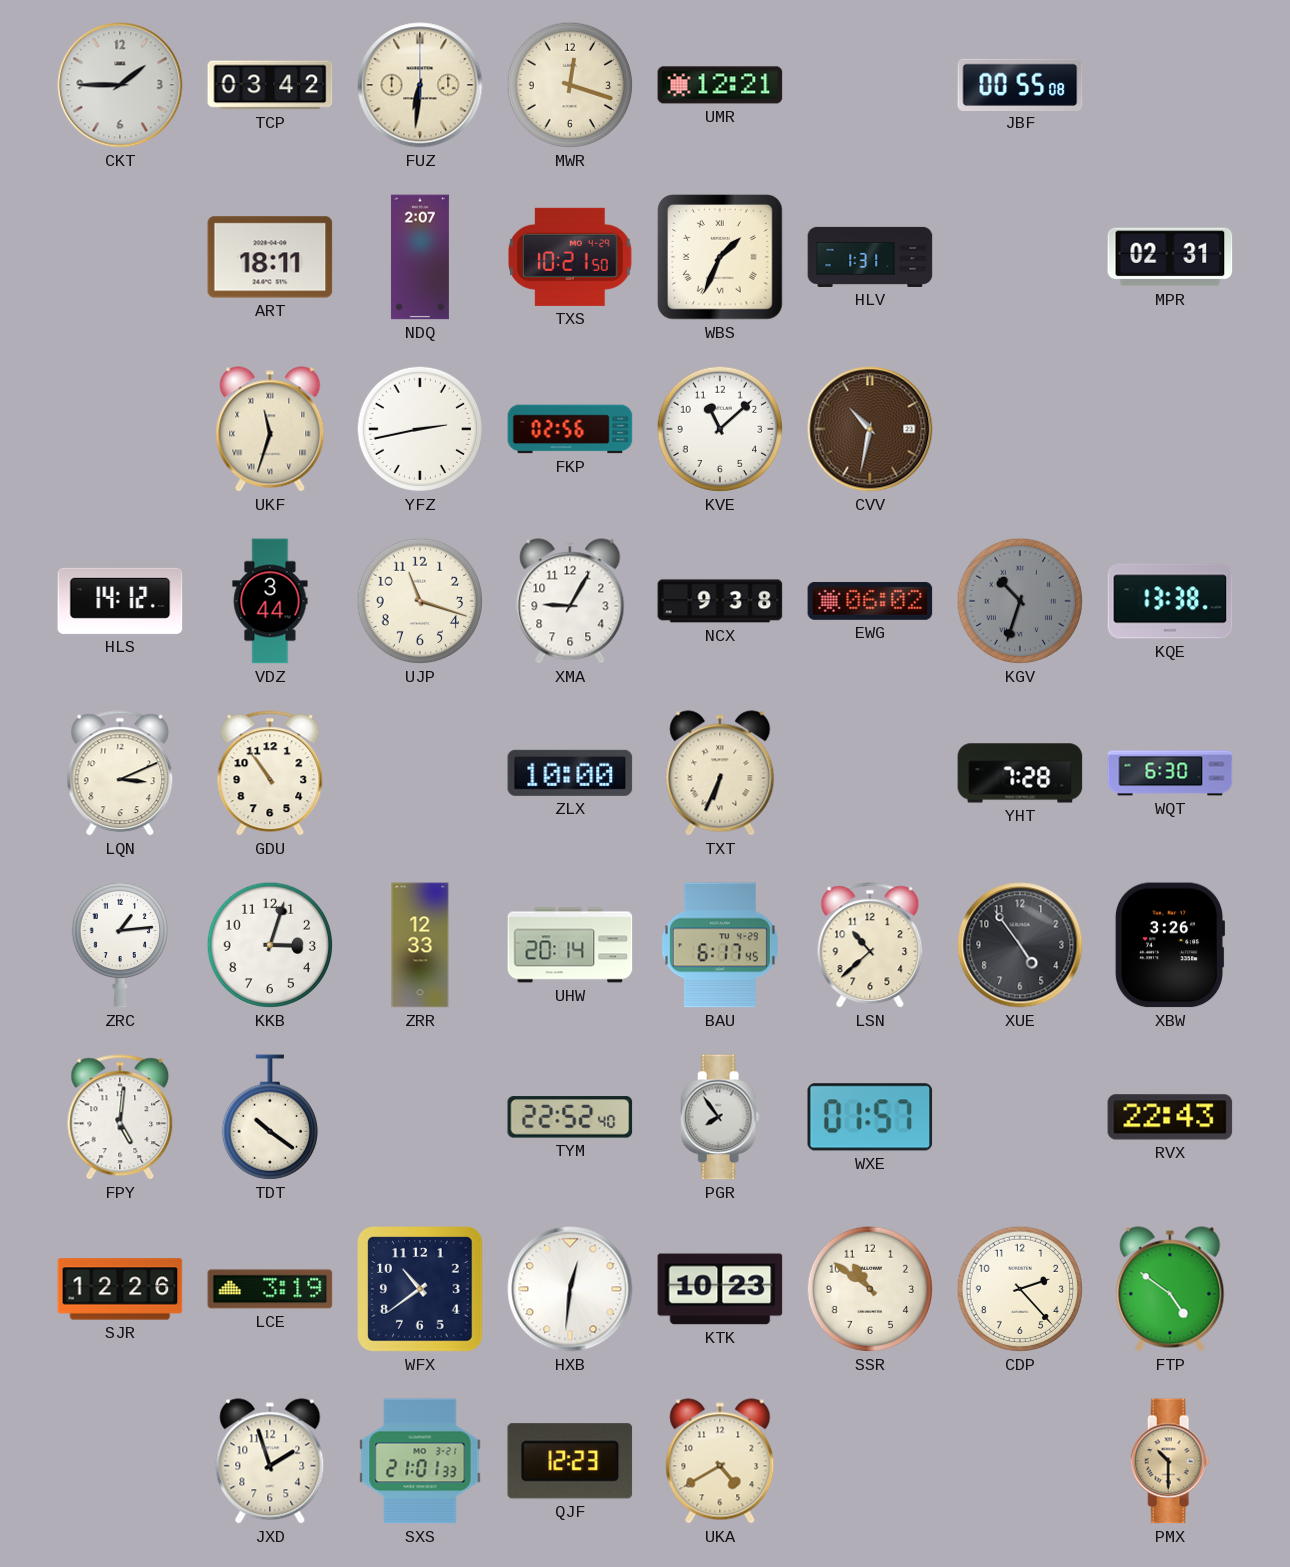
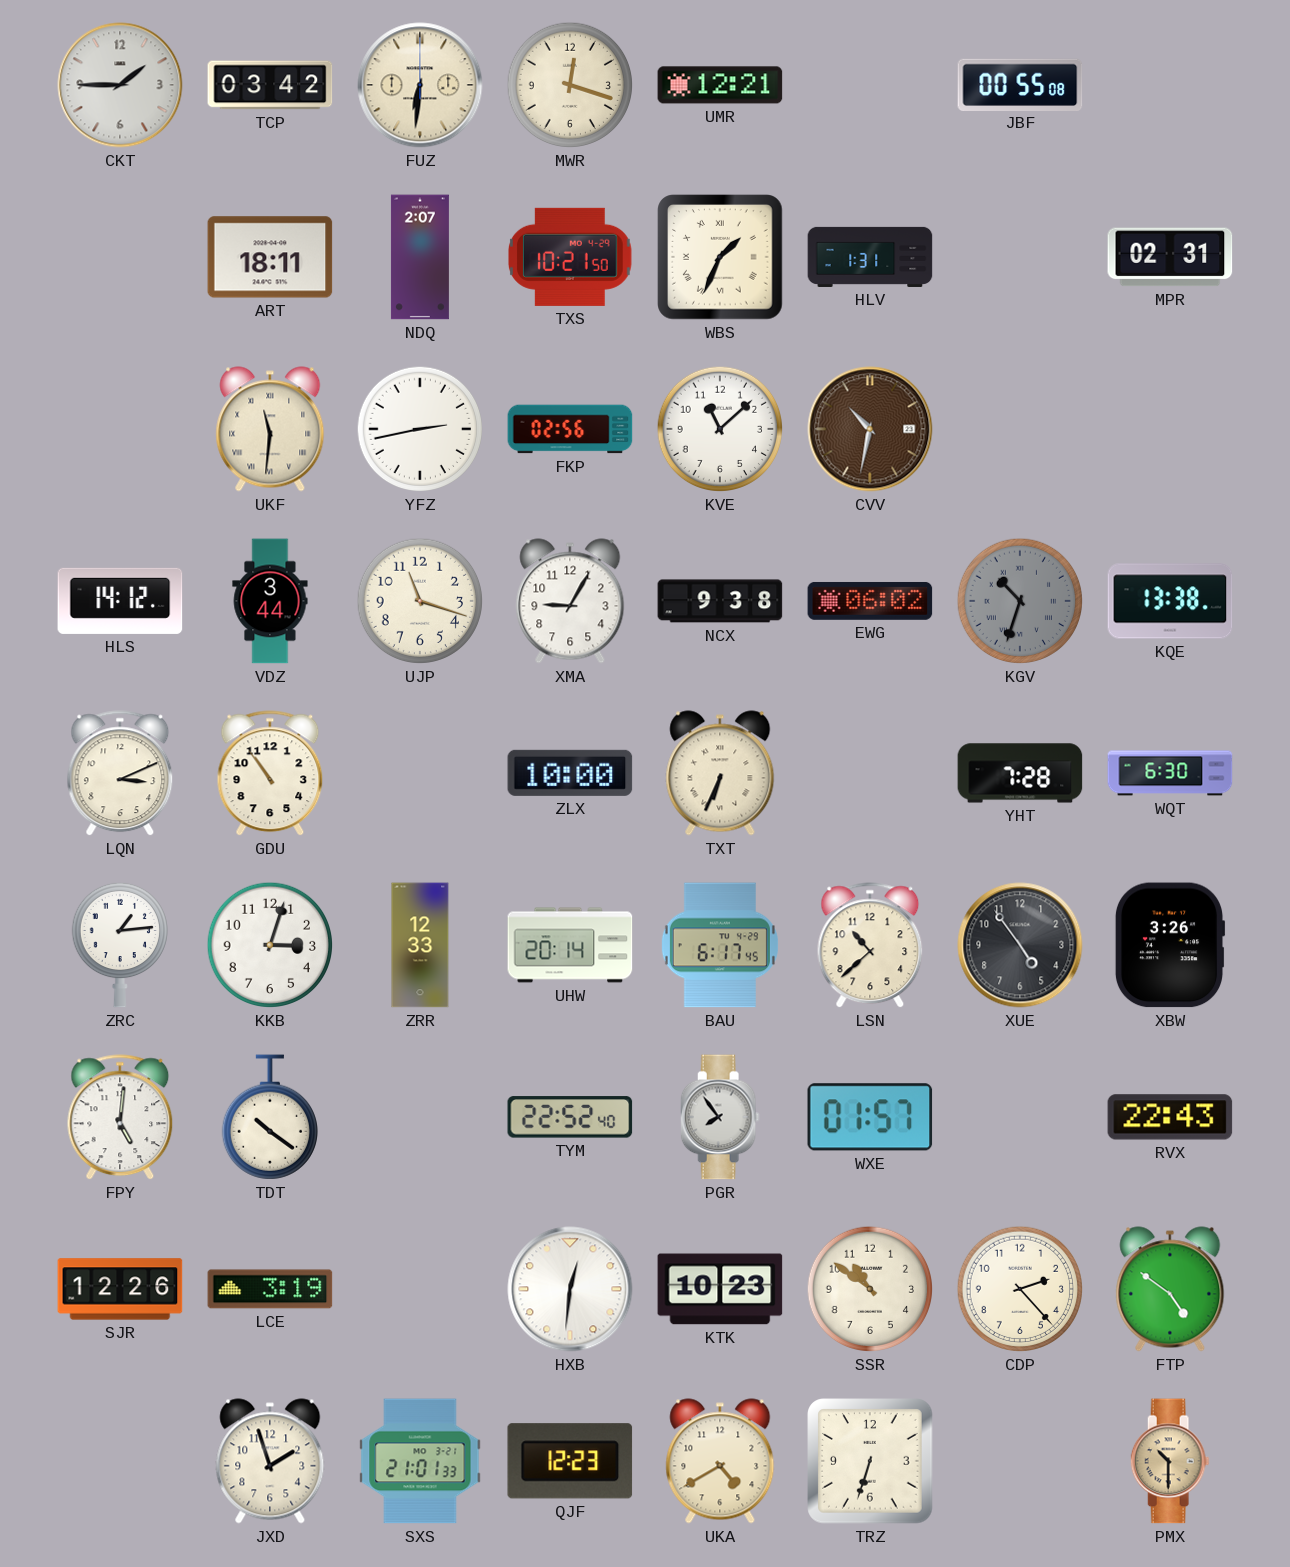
UKF: 11:33 -> 11:31 (270, 429)
WFX: 10:39 -> none (420, 1289)
TRZ: none -> 6:33 (870, 1461)
